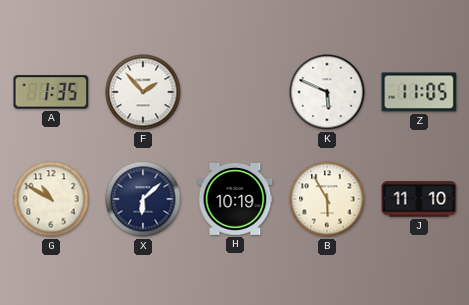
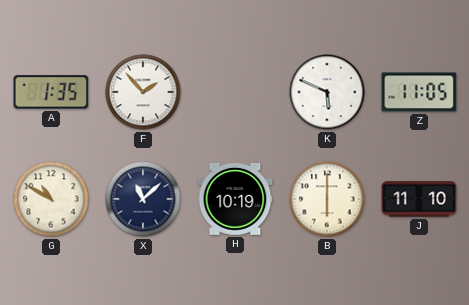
X: 6:08 -> 11:08 (143, 199)
B: 5:55 -> 6:00 (327, 199)
